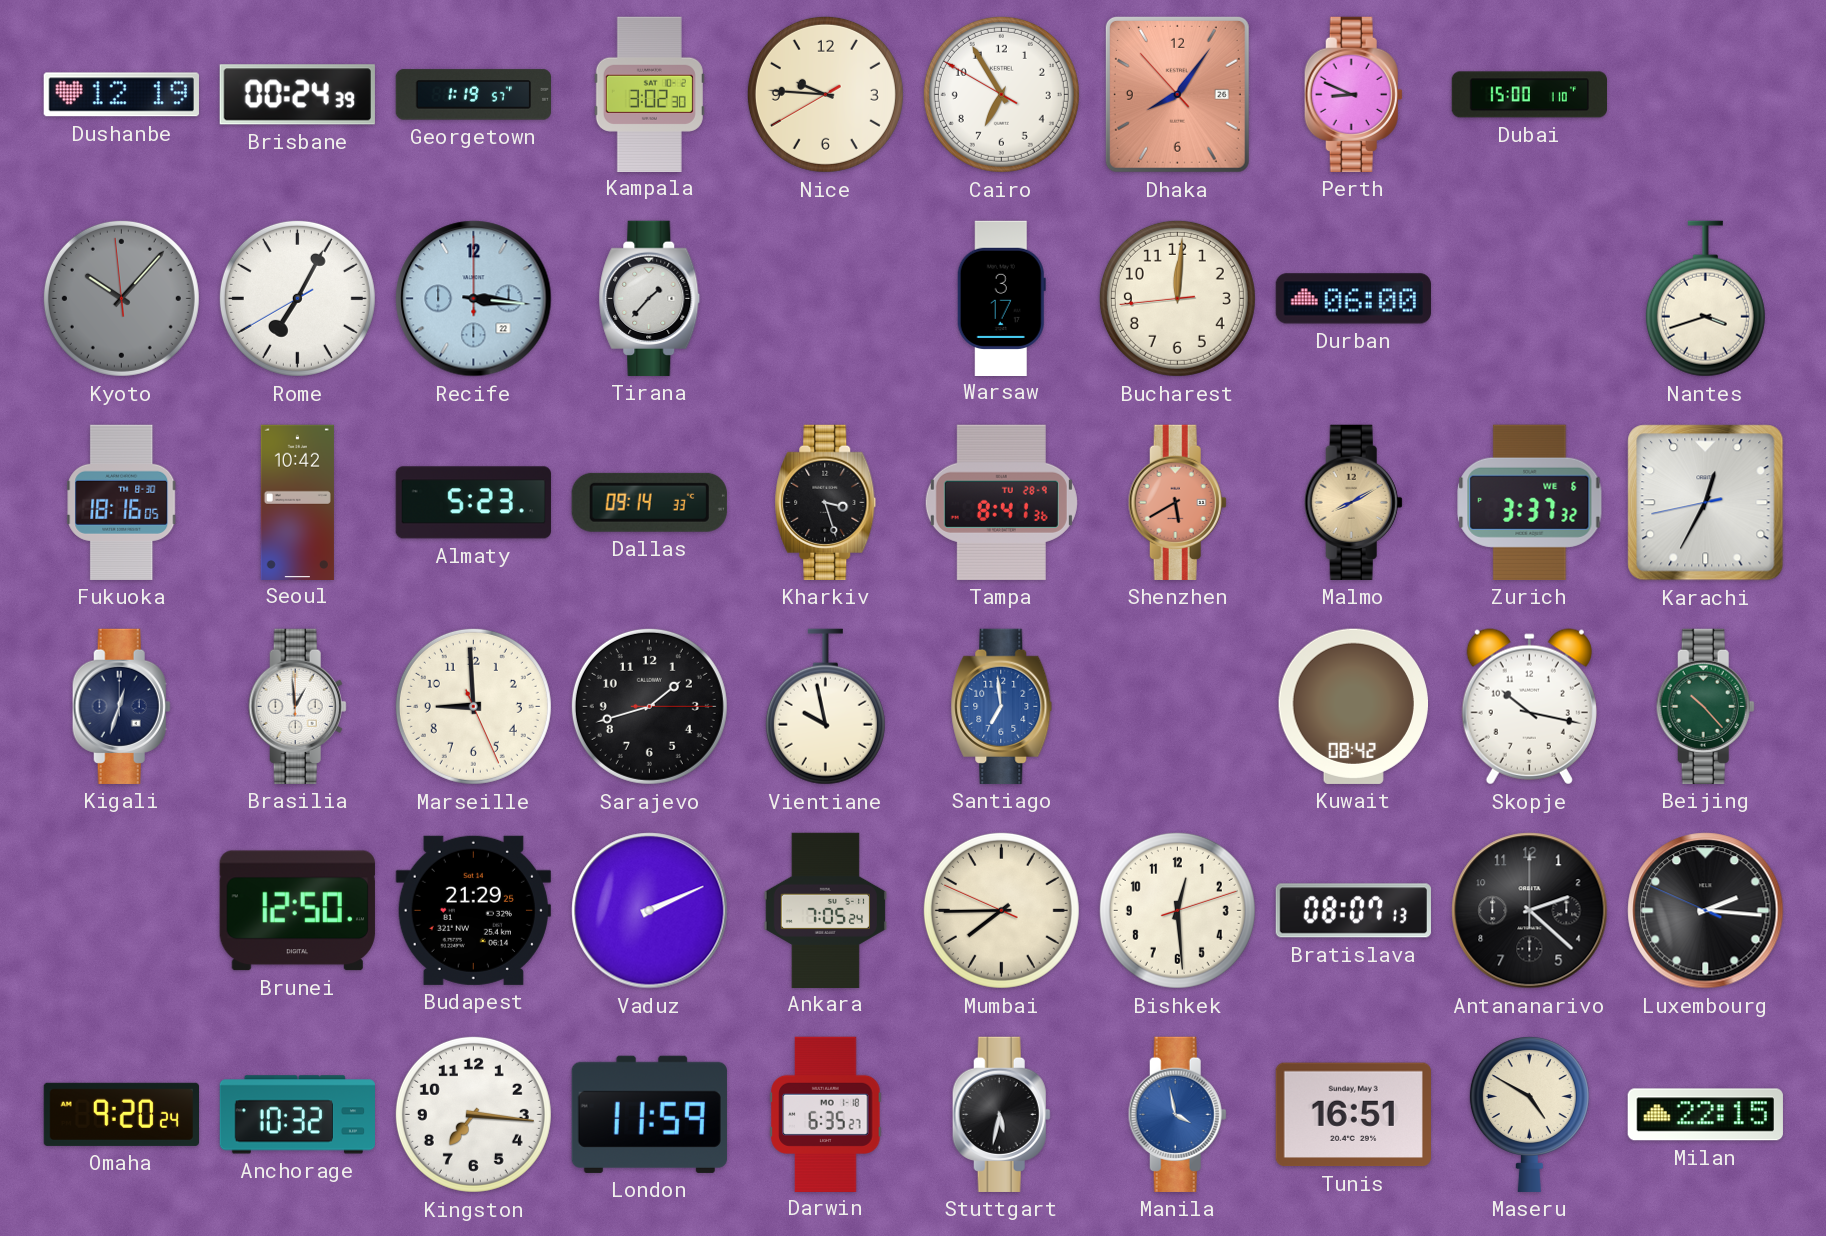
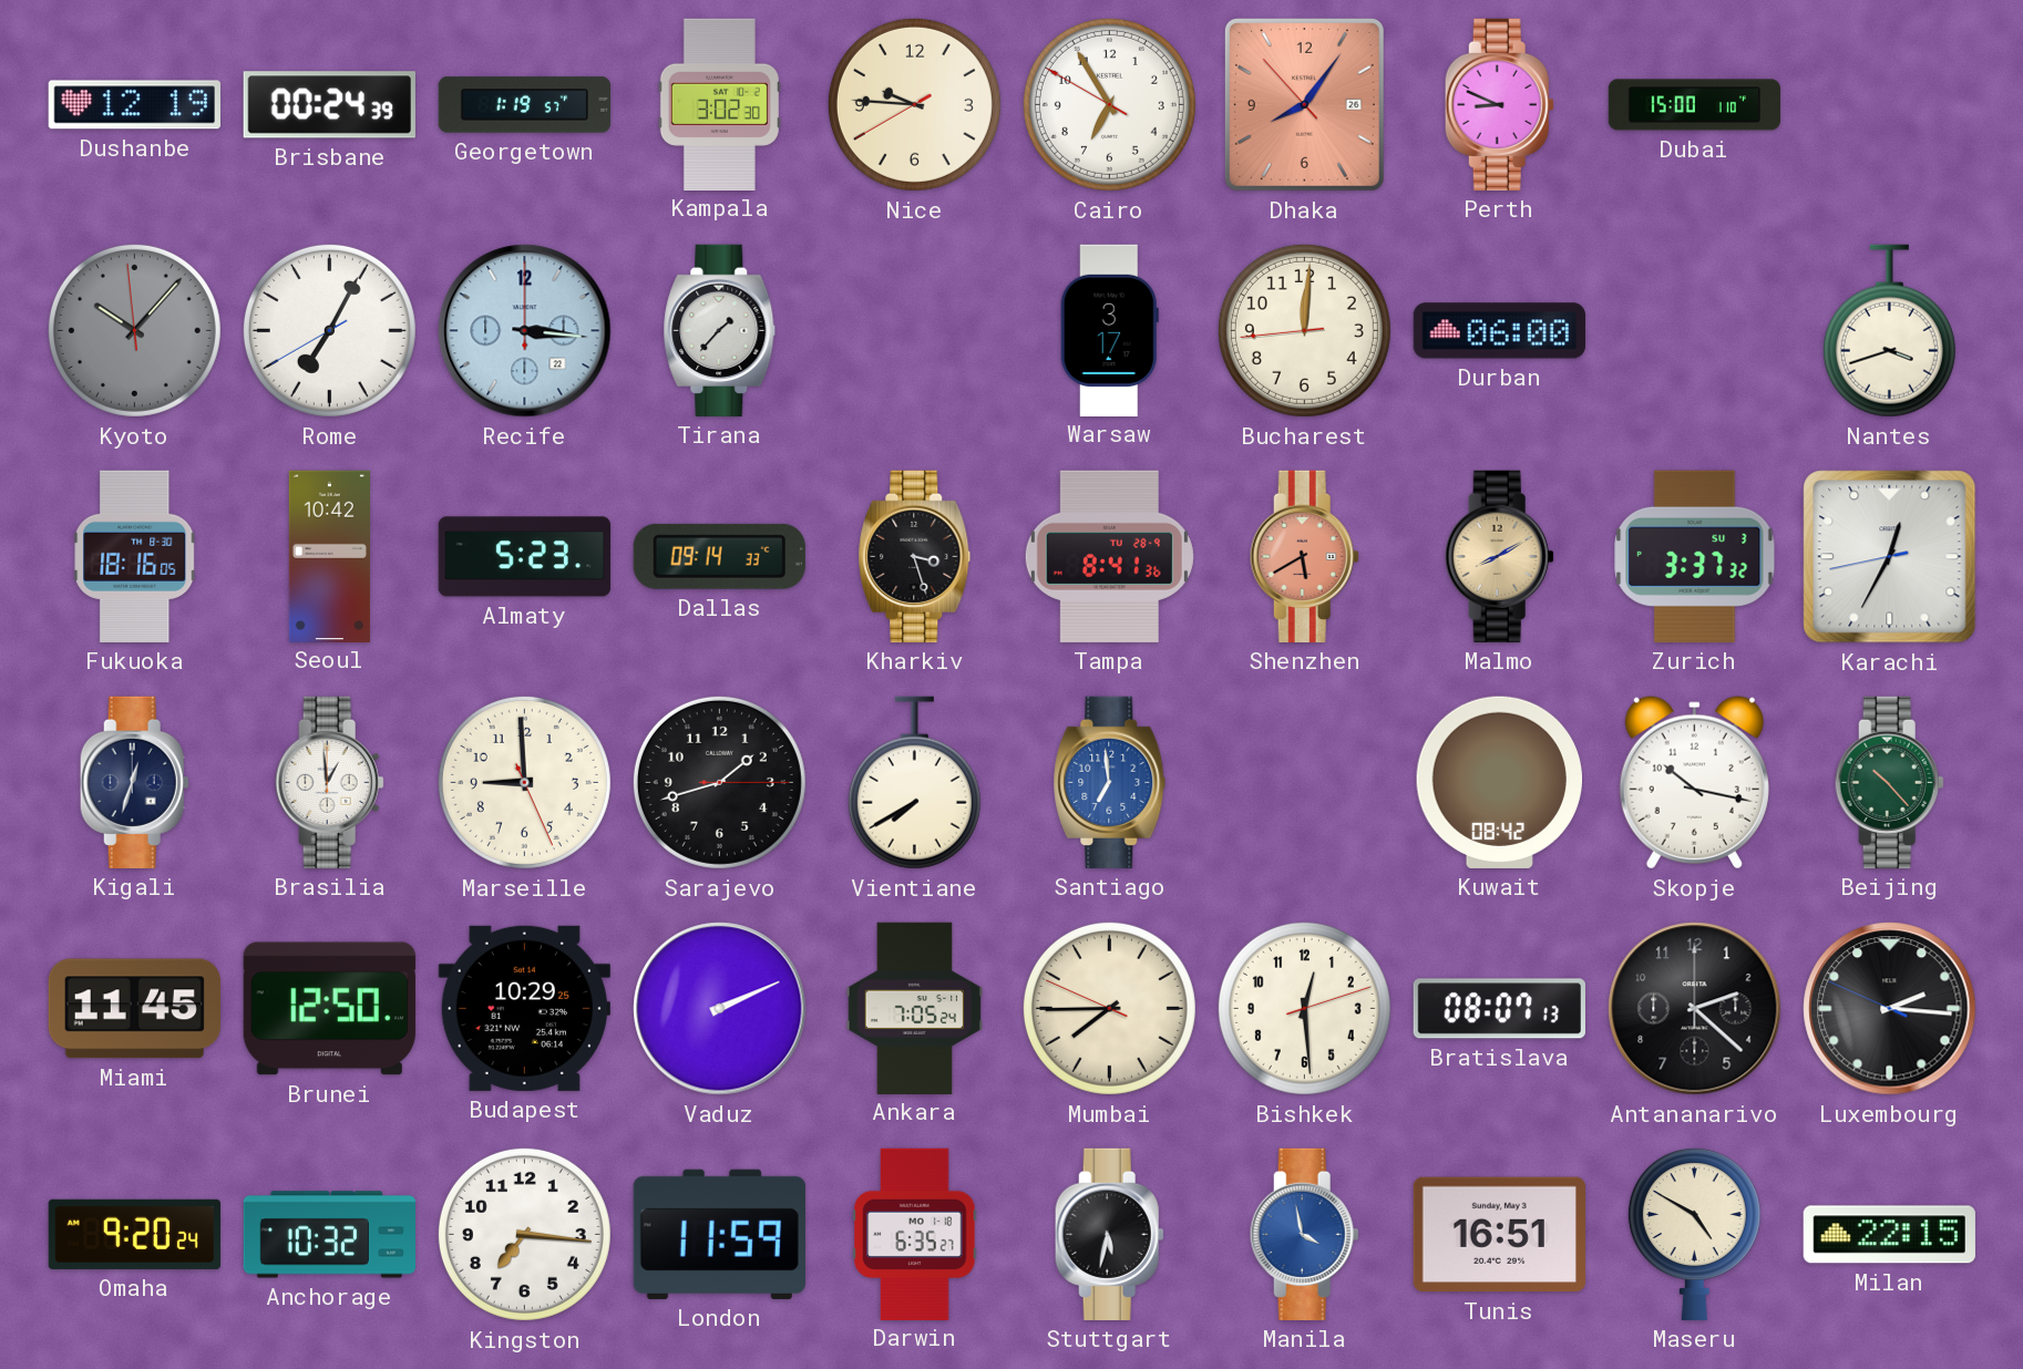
Zurich date: WE 6 -> SU 3 (1695, 556)
Vientiane: 9:58 -> 7:40 (914, 783)
Miami: none -> 11:45 (134, 1009)
Budapest: 21:29 -> 10:29 (524, 1008)
